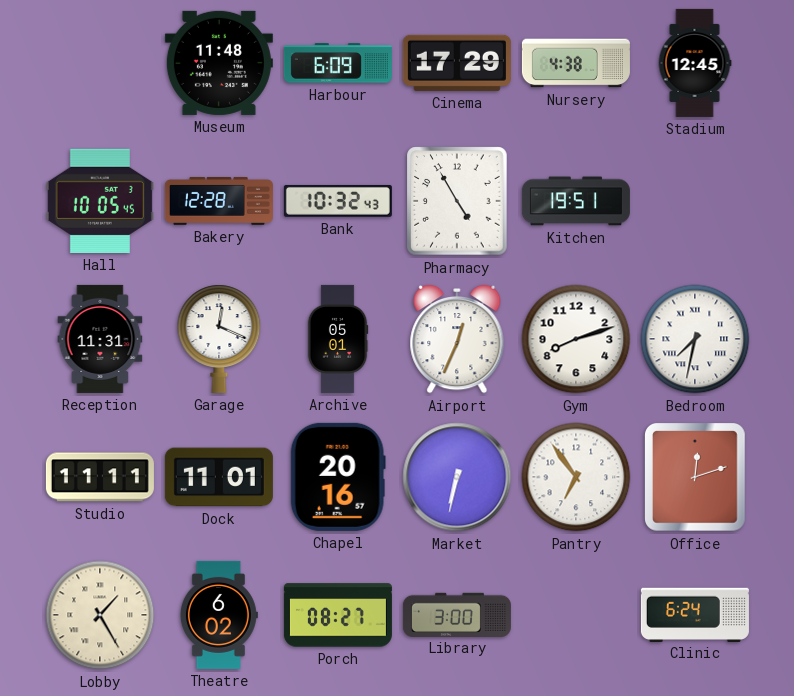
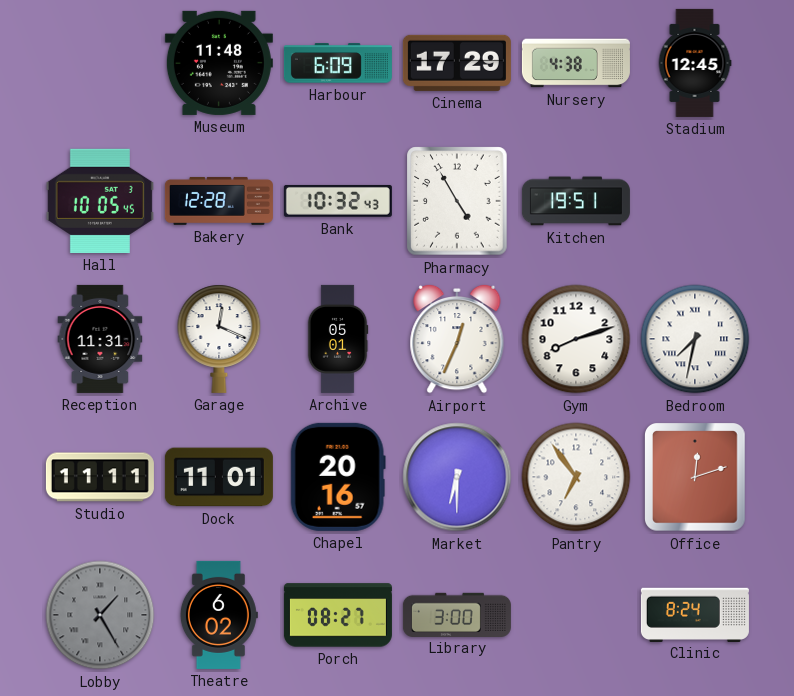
Market: 6:32 -> 6:30 (457, 477)
Lobby dial: cream -> grey (100, 615)
Clinic: 6:24 -> 8:24 (695, 614)
